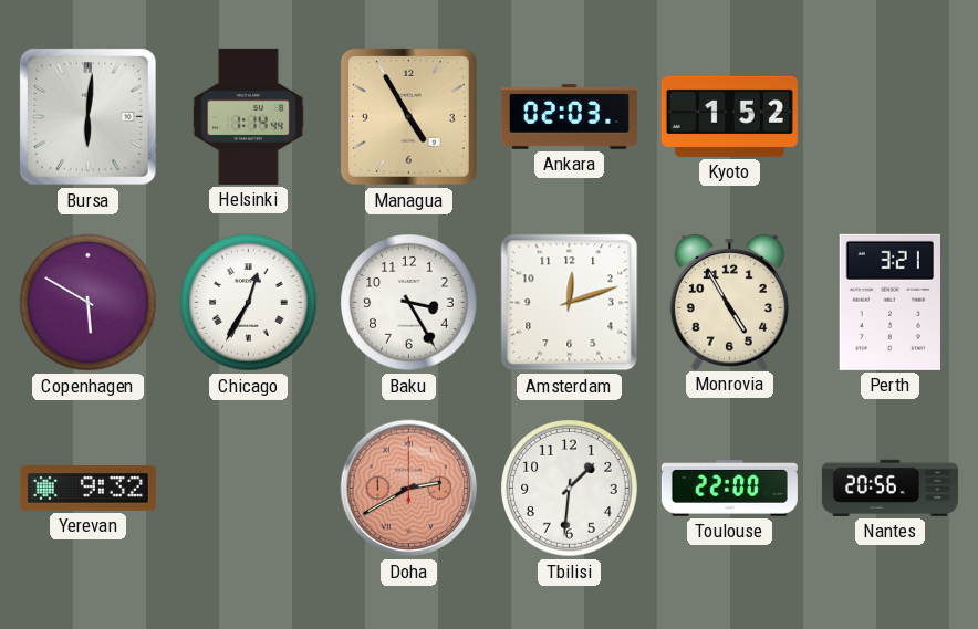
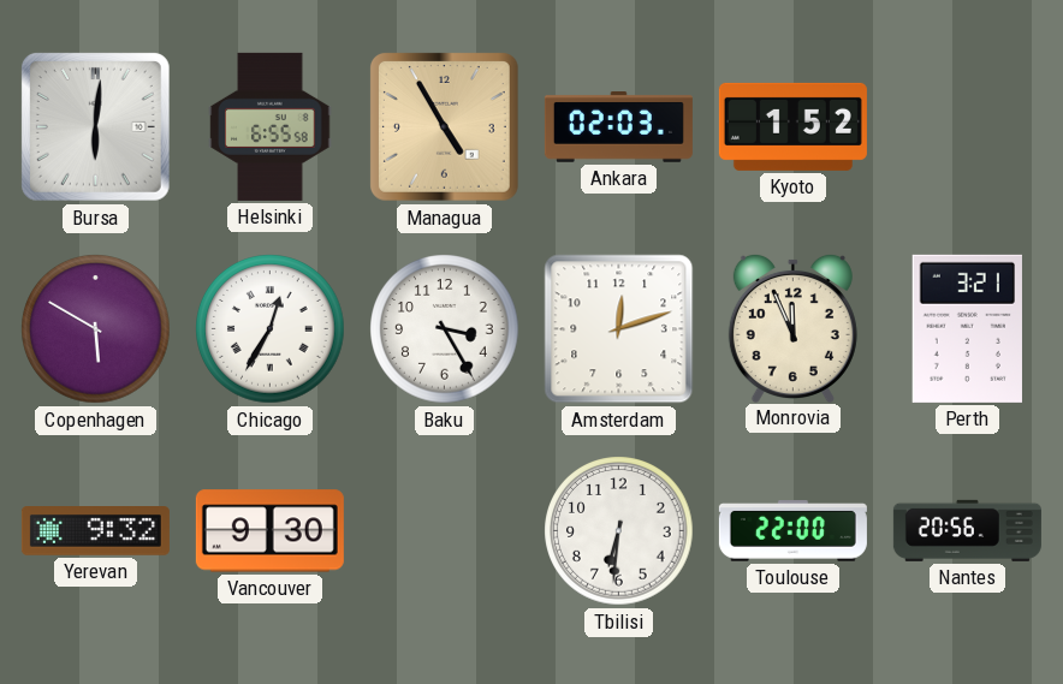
Helsinki: 1:14 -> 6:55 (271, 126)
Monrovia: 4:55 -> 11:56 (792, 327)
Vancouver: none -> 9:30 (269, 531)
Doha: 2:40 -> none (409, 489)
Tbilisi: 1:31 -> 6:31 (619, 531)
